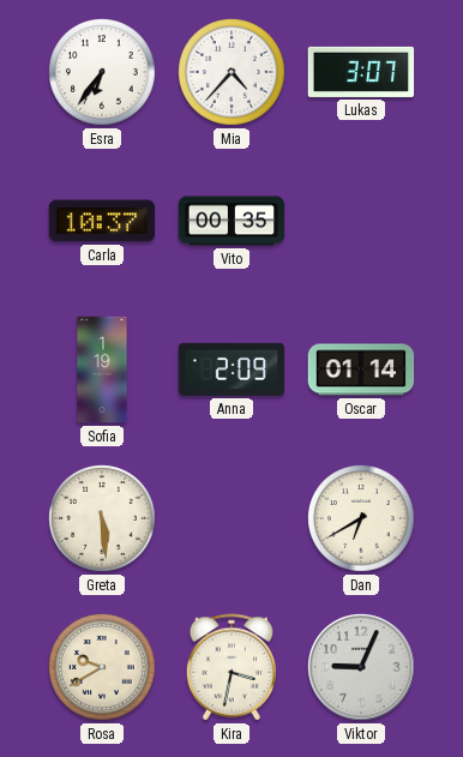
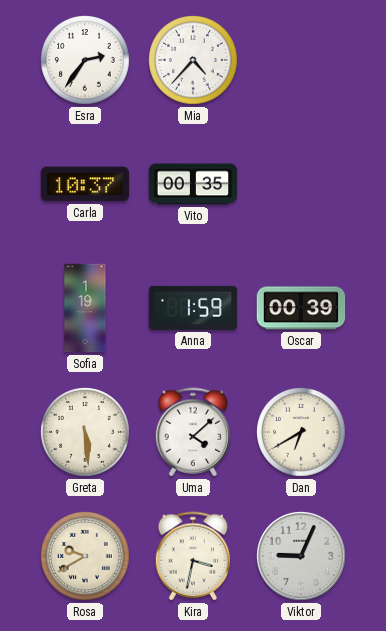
Esra: 6:36 -> 2:36 (86, 61)
Lukas: 3:07 -> none (361, 72)
Anna: 2:09 -> 1:59 (193, 308)
Oscar: 01:14 -> 00:39 (301, 308)
Uma: none -> 4:08 (193, 432)
